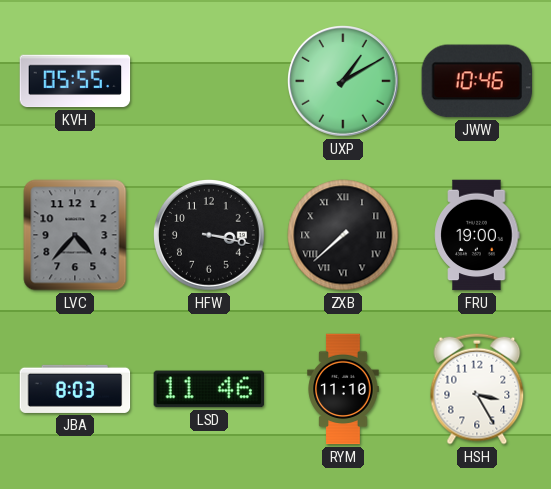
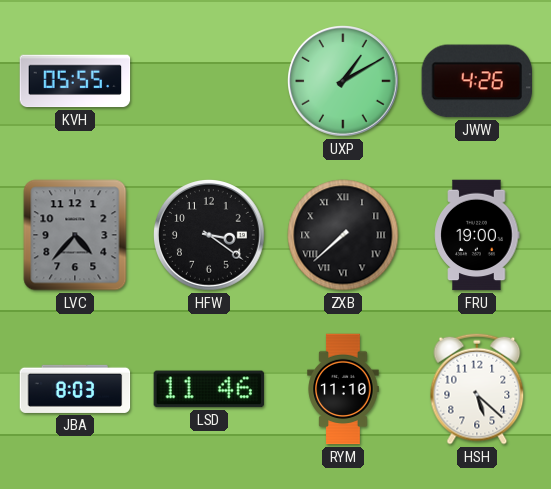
JWW: 10:46 -> 4:26 (477, 81)
HFW: 3:17 -> 3:21 (210, 236)
HSH: 3:25 -> 5:22 (477, 389)
